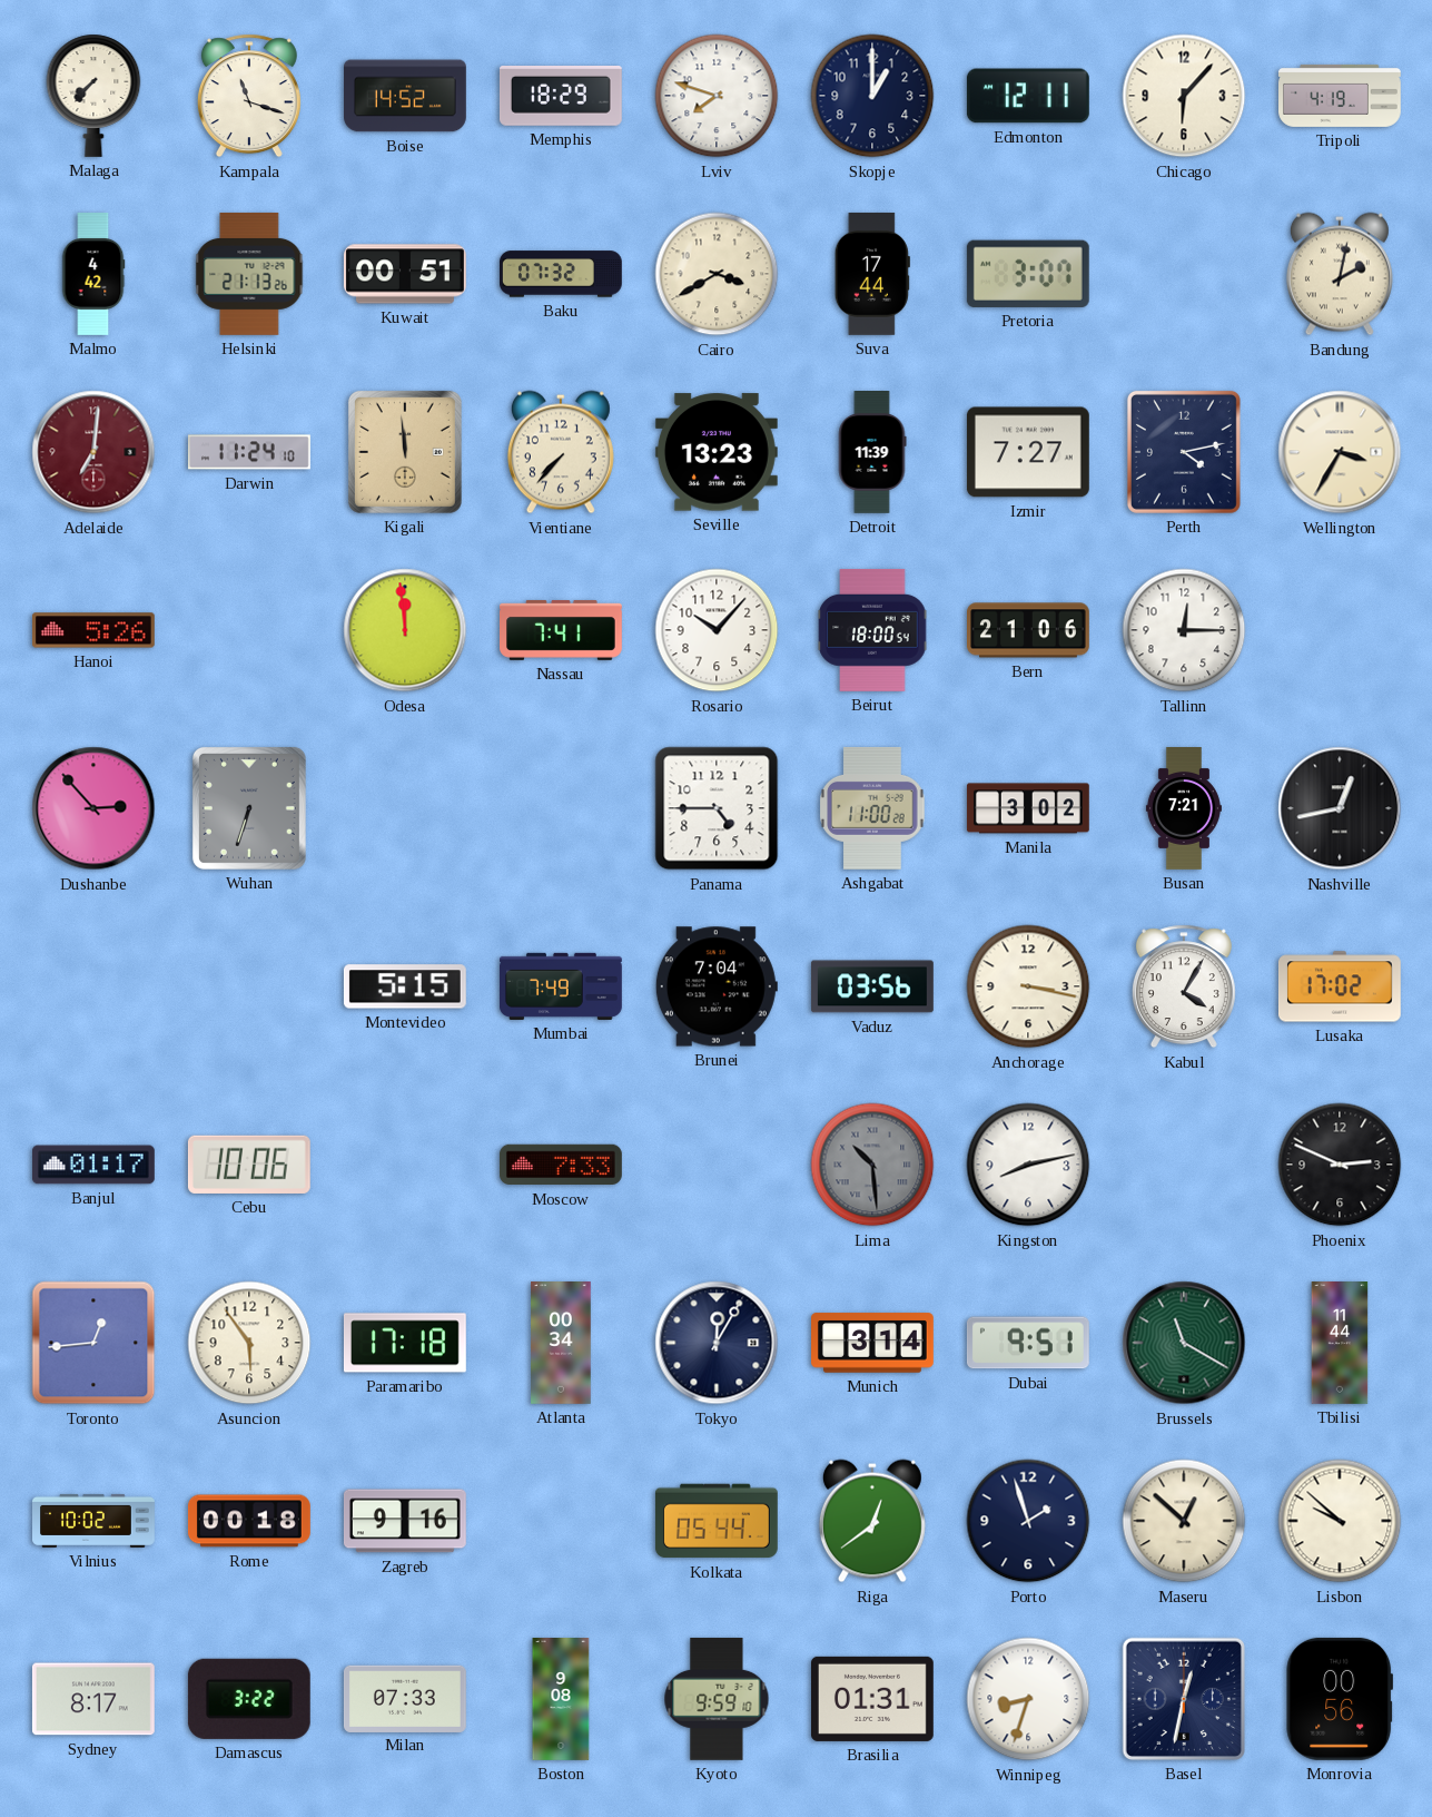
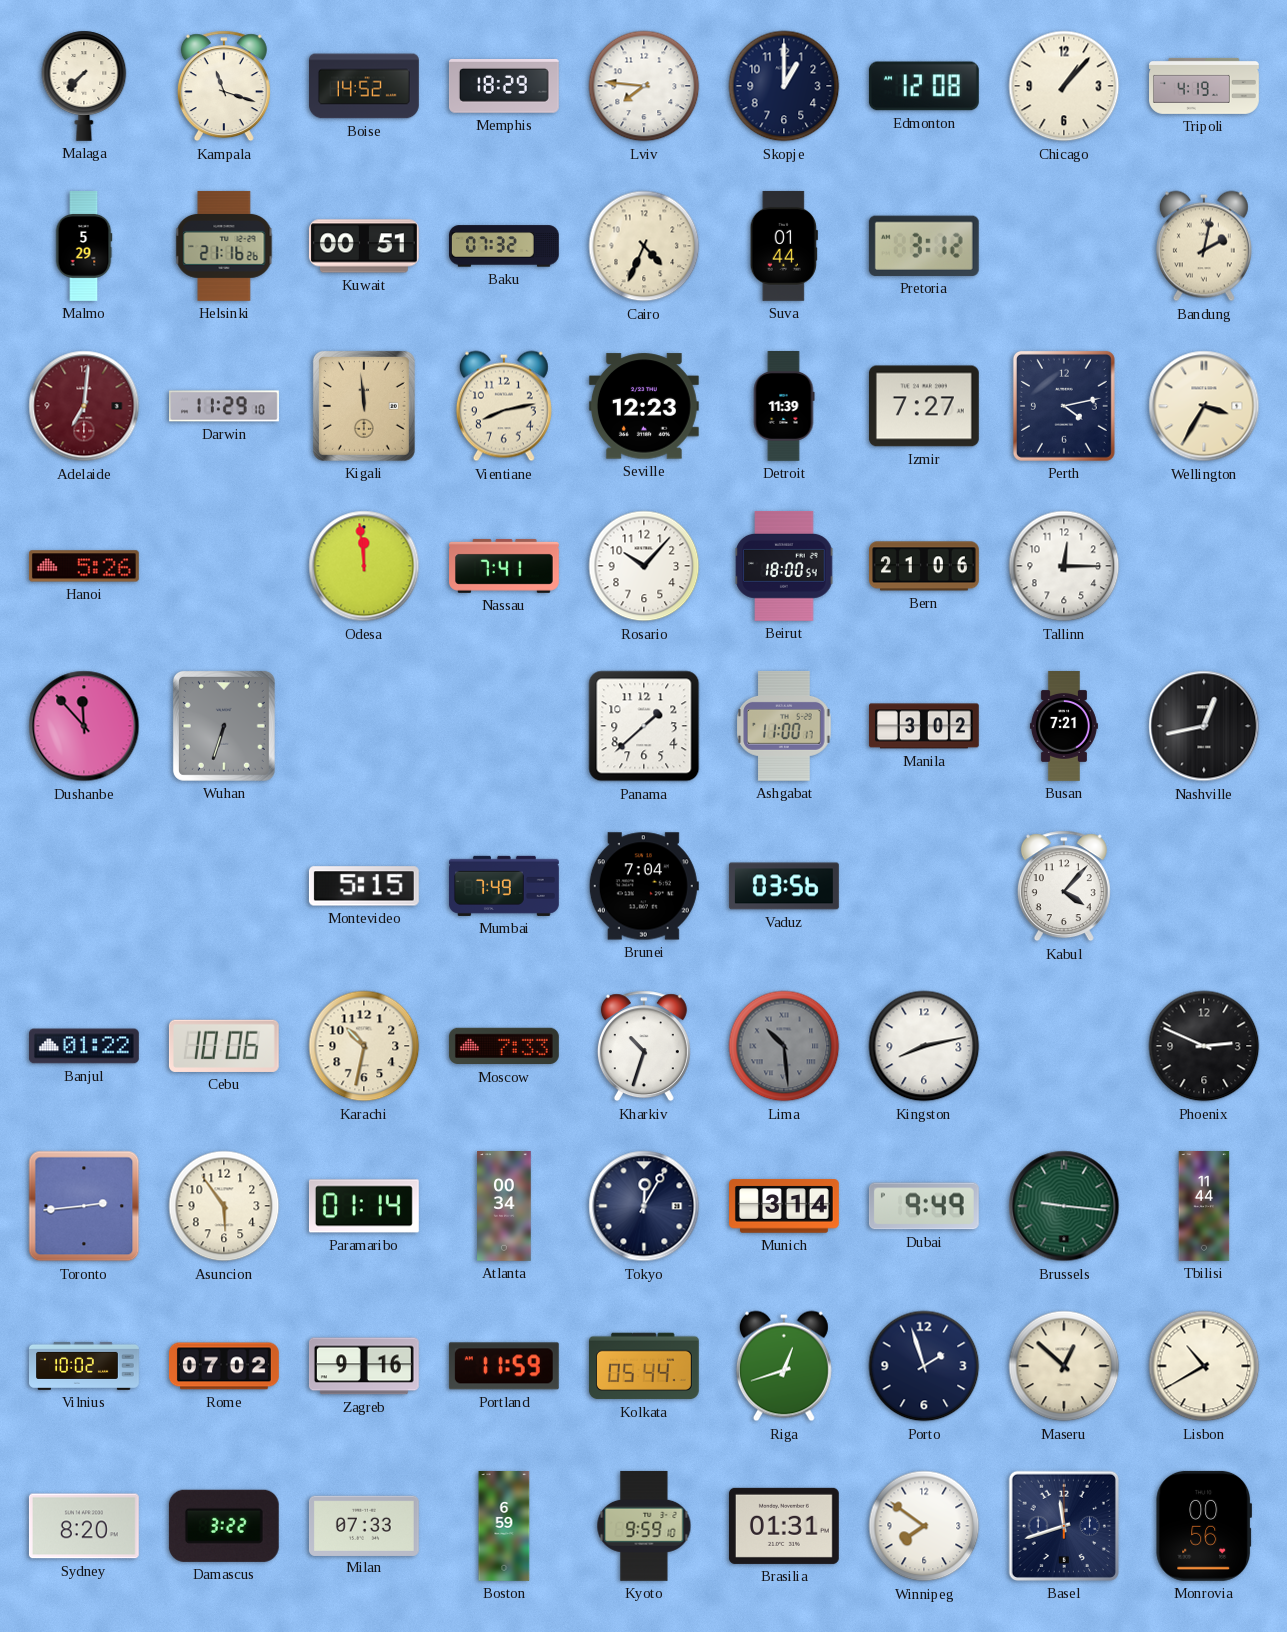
Lviv: 7:48 -> 7:46 (644, 86)
Edmonton: 12:11 -> 12:08 (924, 86)
Chicago: 6:07 -> 1:07 (1064, 86)
Malmo: 4:42 -> 5:29 (84, 247)
Helsinki: 21:13 -> 21:16 (224, 246)
Cairo: 3:40 -> 4:34 (644, 246)
Suva: 17:44 -> 01:44 (784, 246)
Pretoria: 3:07 -> 3:12 (924, 246)
Darwin: 11:24 -> 11:29 (225, 406)
Vientiane: 7:37 -> 8:13 (504, 406)
Seville: 13:23 -> 12:23 (644, 406)
Dushanbe: 2:53 -> 11:53 (84, 726)
Panama: 4:45 -> 1:38 (644, 726)
Ashgabat: 11:00:28 -> 11:00:17 (784, 726)
Anchorage: 3:17 -> none (1028, 986)
Kabul: 4:05 -> 4:07 (1064, 886)
Lusaka: 17:02 -> none (1340, 986)
Banjul: 01:17 -> 01:22 (84, 1046)
Karachi: none -> 10:32 (364, 1046)
Kharkiv: none -> 10:33 (644, 1046)
Toronto: 12:44 -> 2:44 (84, 1206)
Paramaribo: 17:18 -> 01:14 (364, 1206)
Dubai: 9:51 -> 9:49 (924, 1206)
Brussels: 11:20 -> 9:16 (1064, 1206)
Rome: 00:18 -> 07:02 (224, 1366)
Portland: none -> 11:59 (504, 1366)
Riga: 12:39 -> 12:42 (784, 1366)
Lisbon: 9:52 -> 10:40 (1204, 1366)
Sydney: 8:17 -> 8:20 (84, 1526)
Boston: 9:08 -> 6:59 (504, 1527)
Winnipeg: 8:33 -> 7:51 (924, 1526)
Basel: 12:32 -> 11:42 (1064, 1526)
